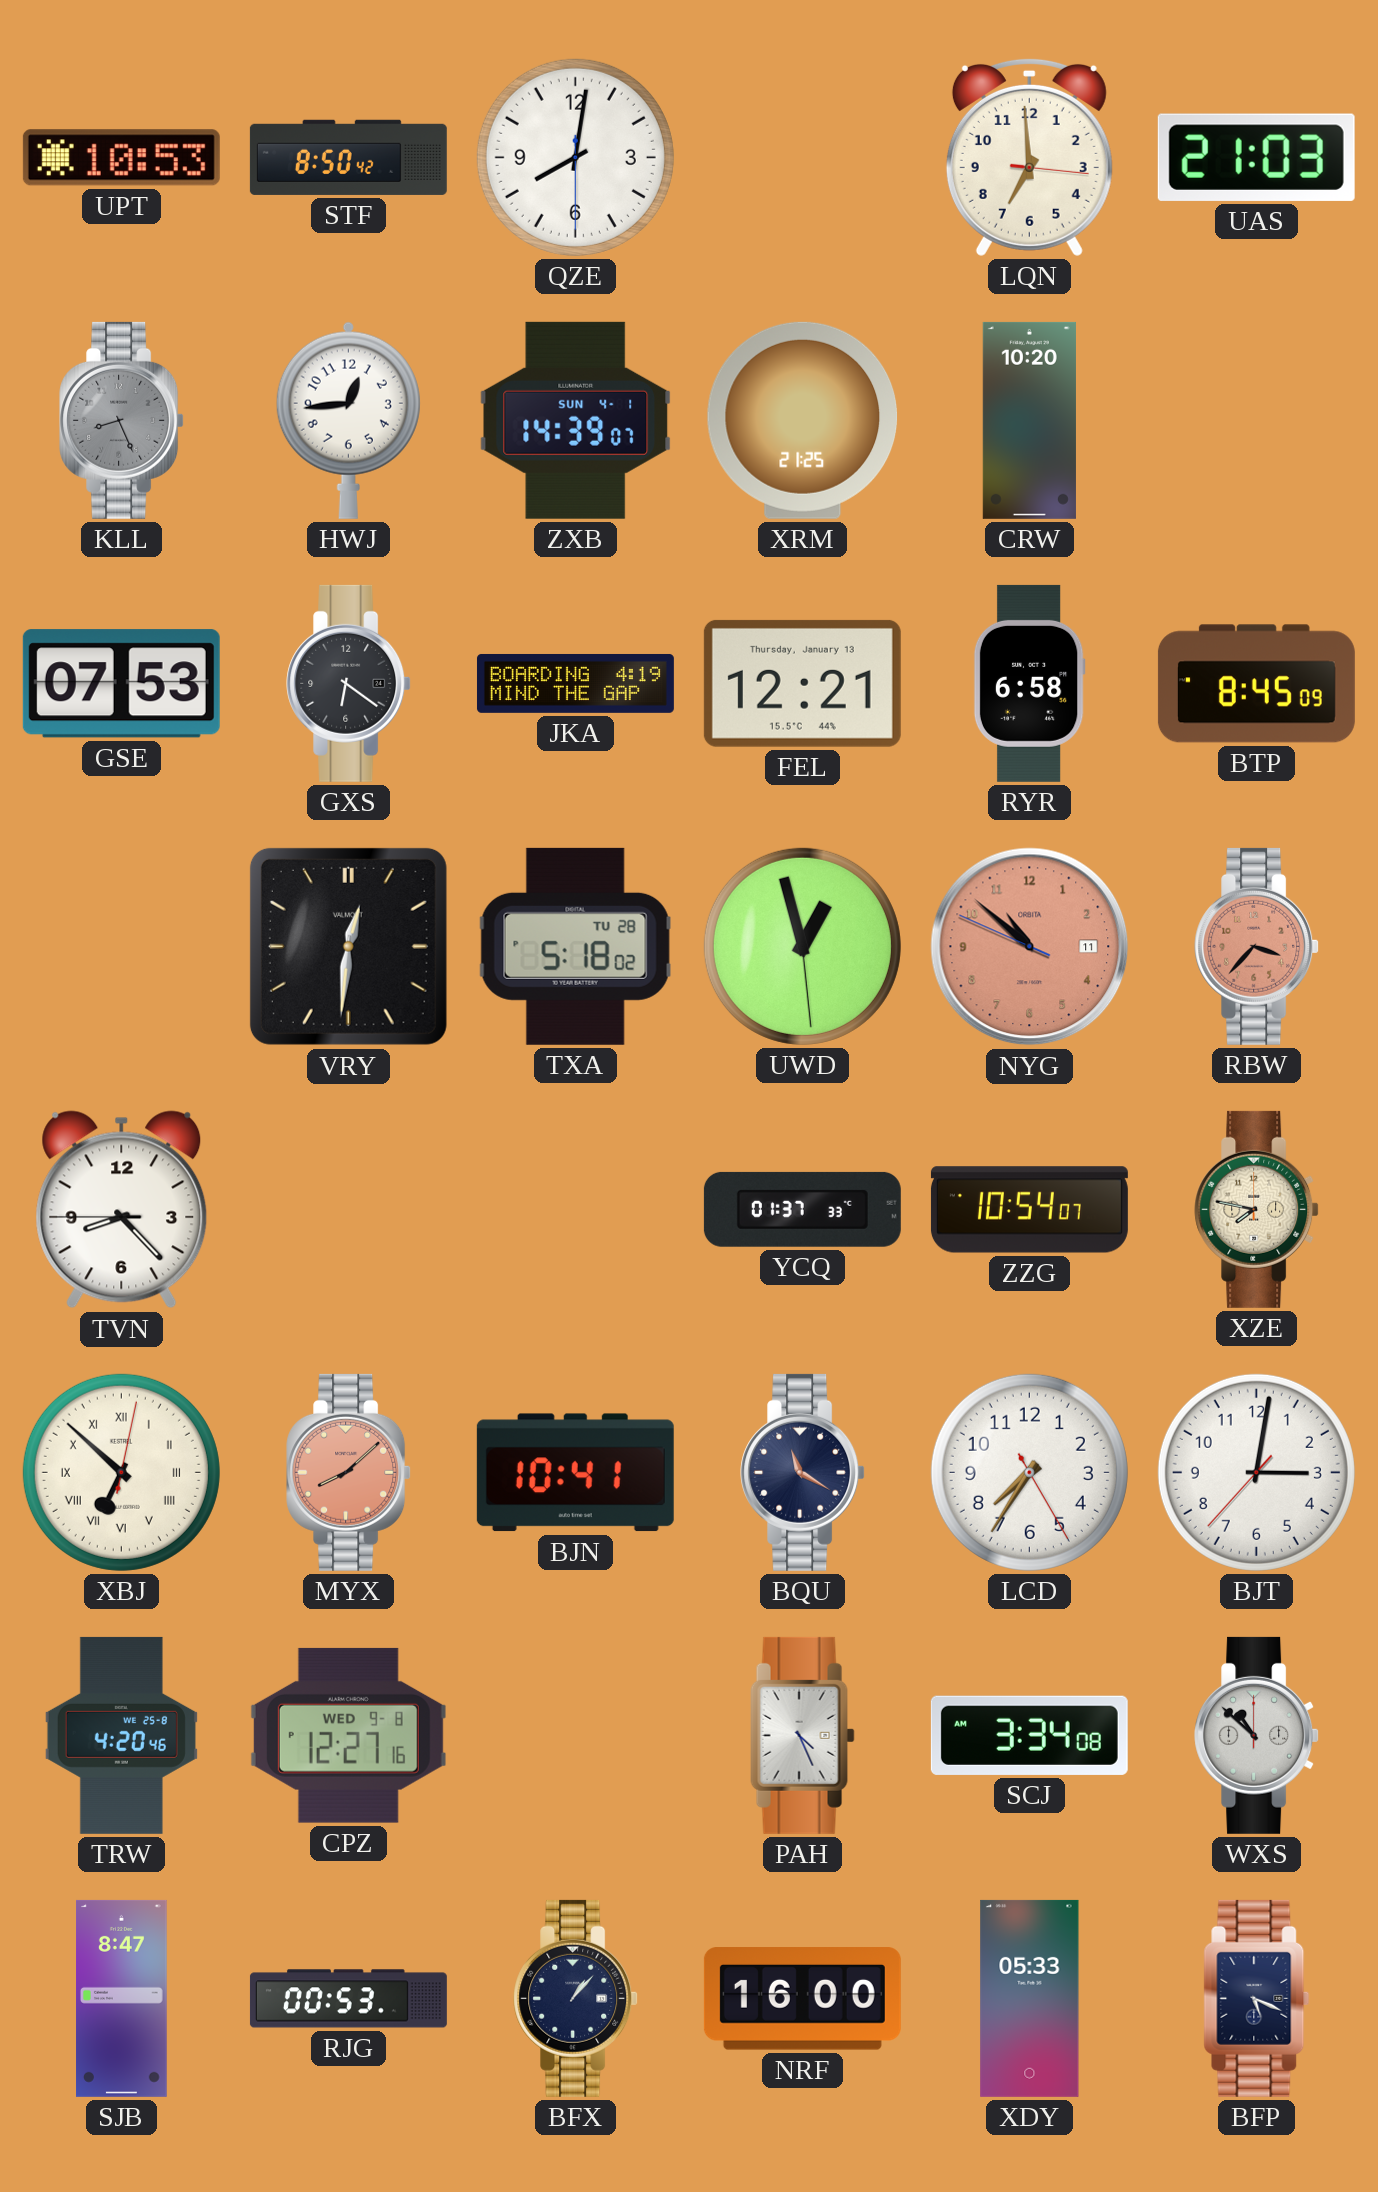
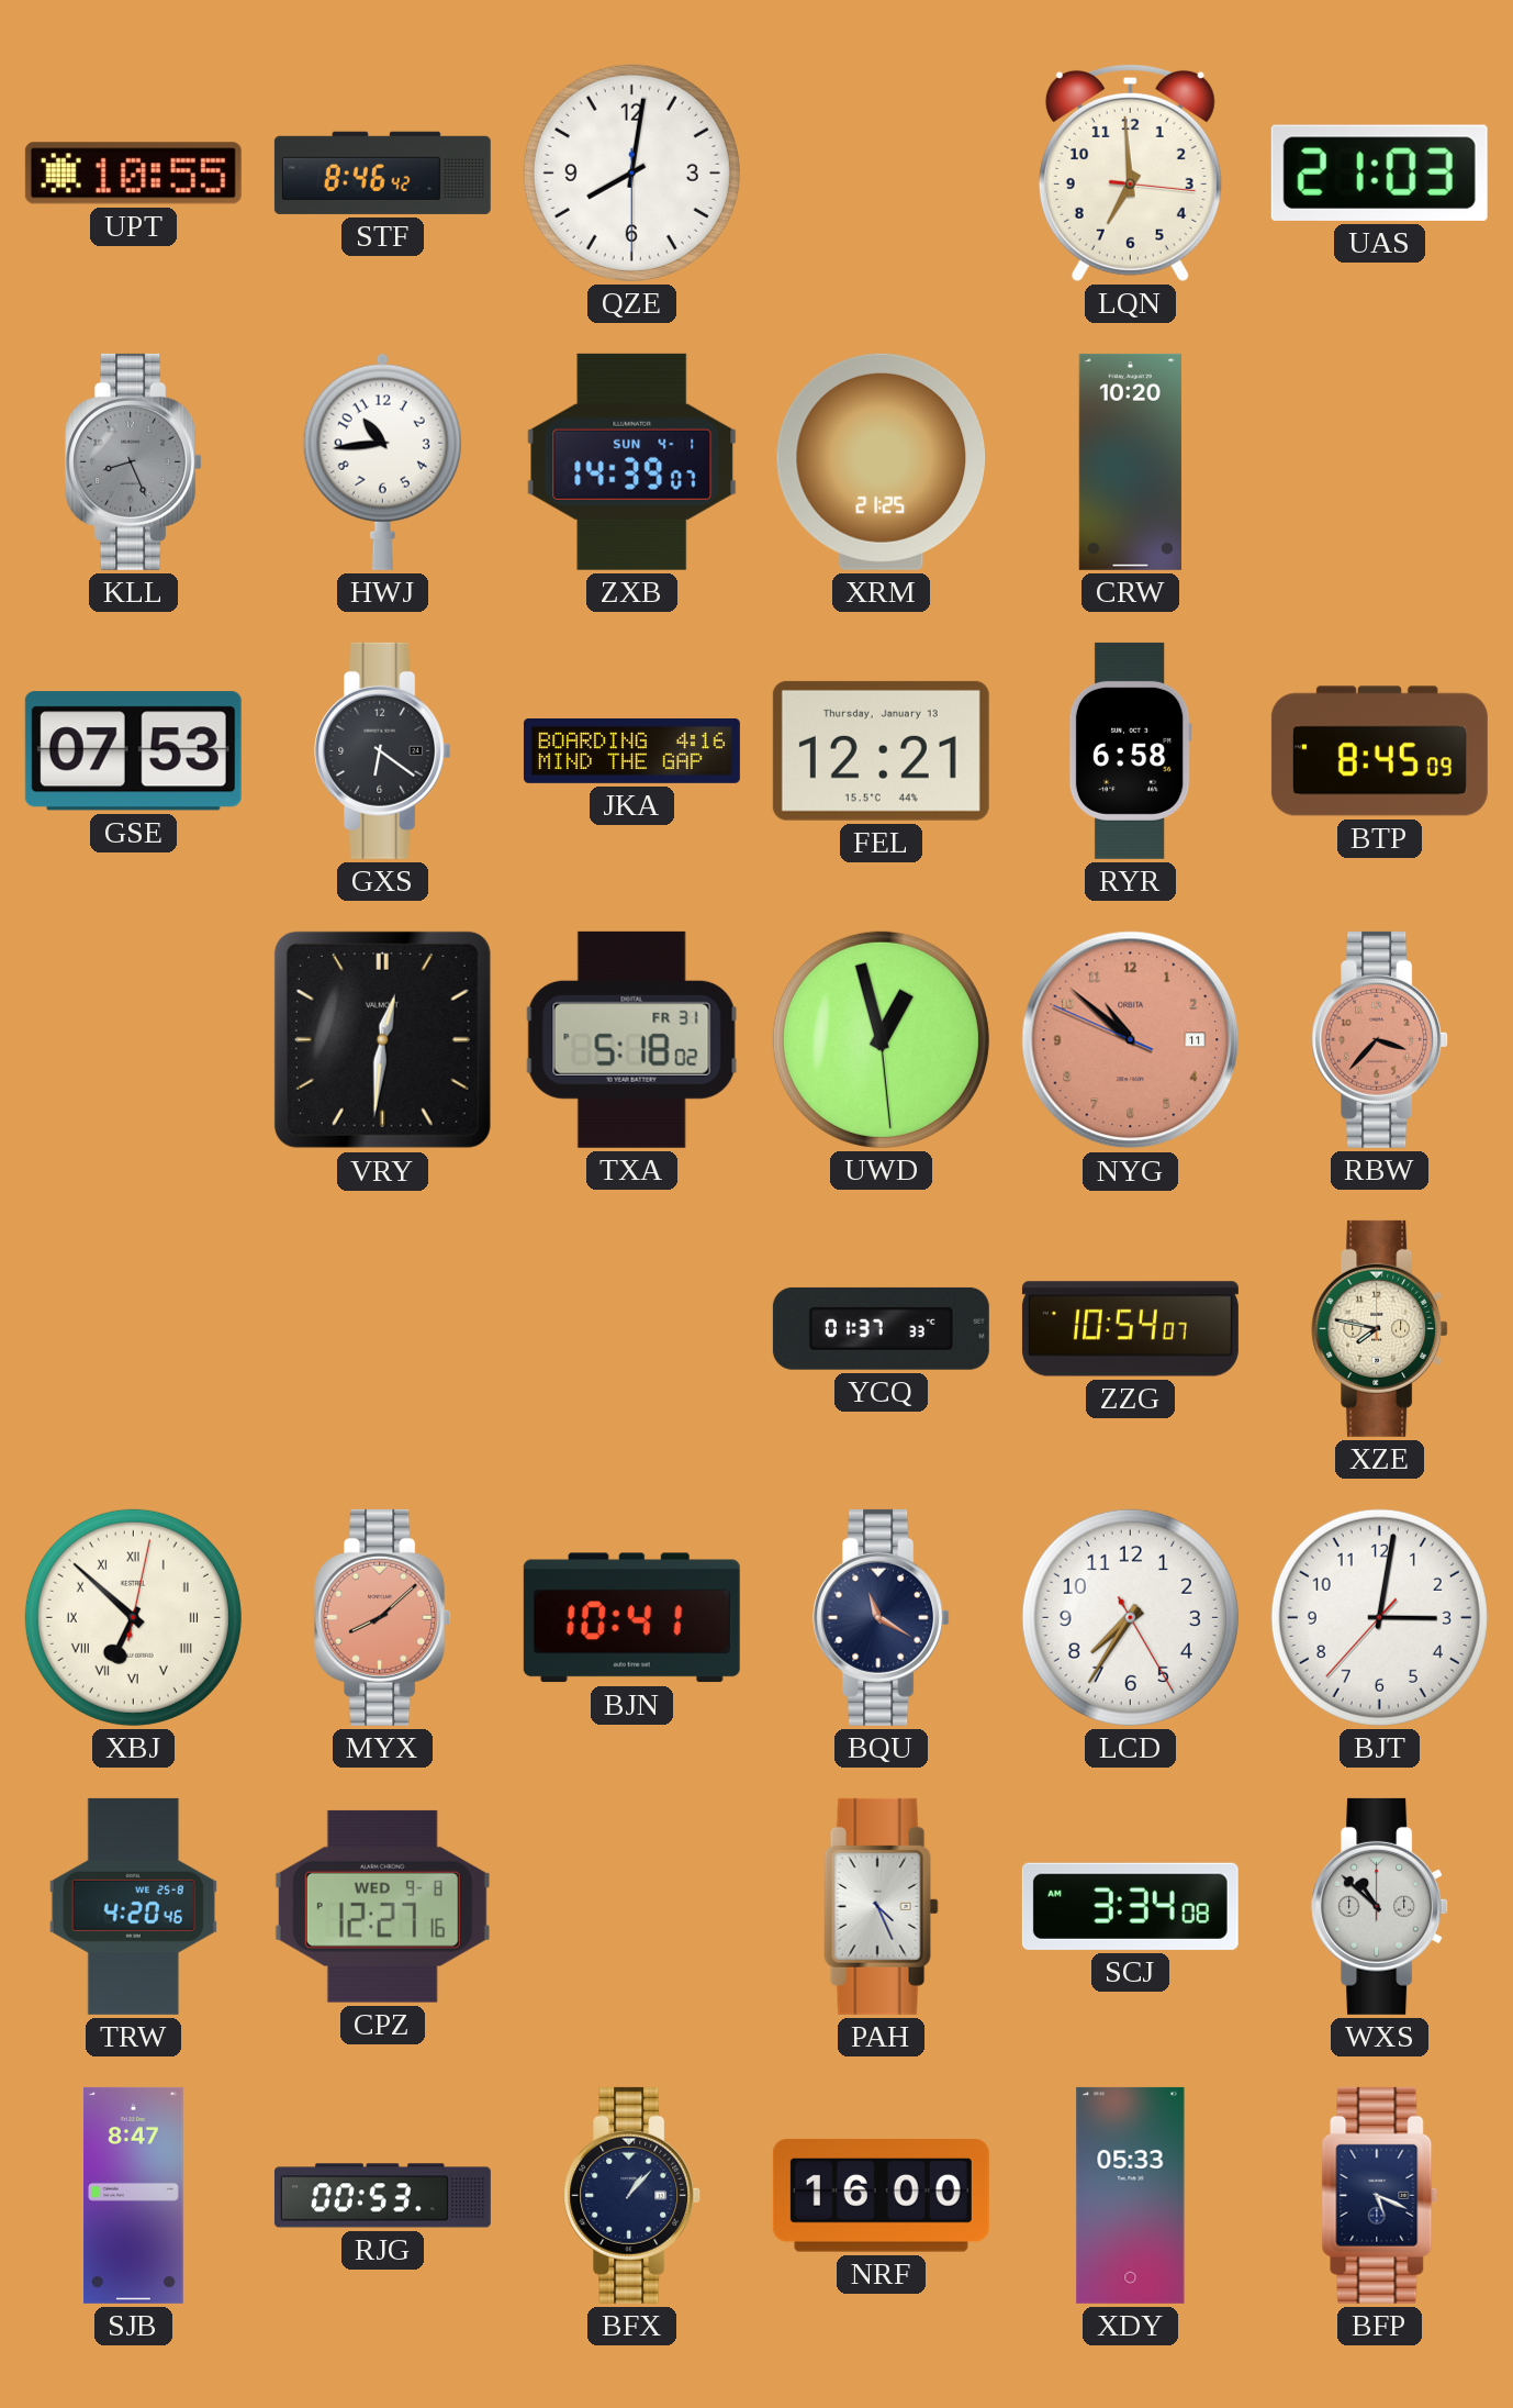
UPT: 10:53 -> 10:55 (133, 174)
STF: 8:50 -> 8:46 (382, 172)
HWJ: 12:44 -> 10:44 (382, 461)
JKA: 4:19 -> 4:16 (631, 750)
TXA date: TU 28 -> FR 31 (632, 1039)
TVN: 8:22 -> none (122, 1210)
